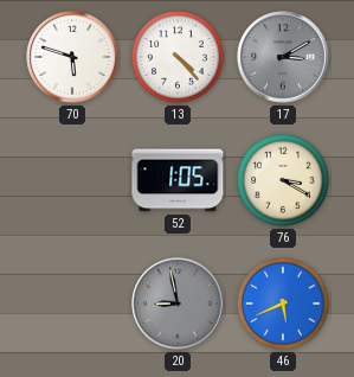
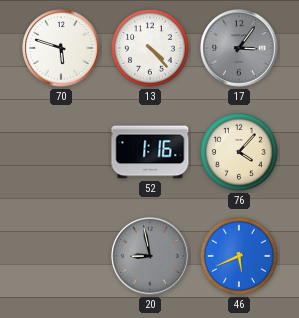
17: 3:10 -> 3:06 (239, 48)
52: 1:05 -> 1:16 (150, 152)
76: 3:20 -> 4:07 (240, 153)
